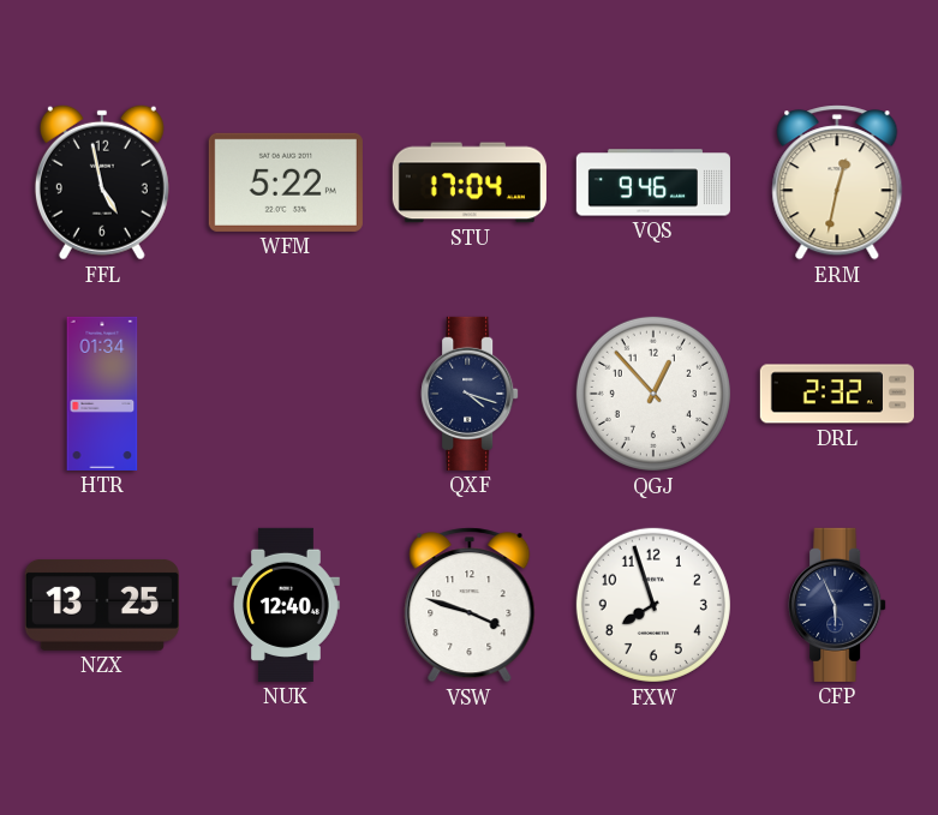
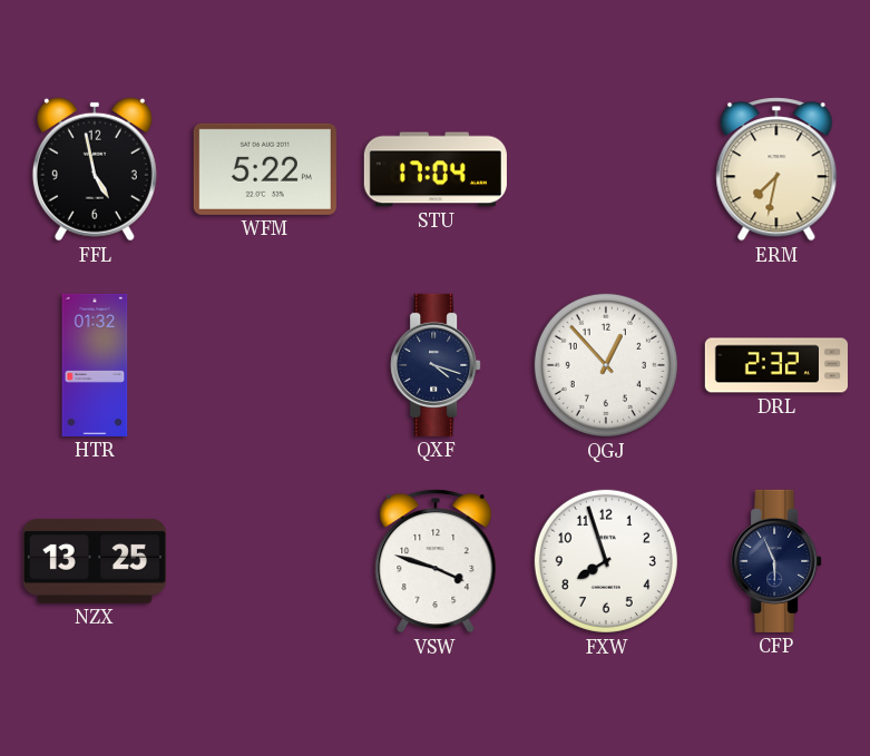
VQS: 9:46 -> none (653, 182)
ERM: 12:32 -> 7:32 (776, 169)
HTR: 01:34 -> 01:32 (95, 365)
NUK: 12:40 -> none (287, 605)
